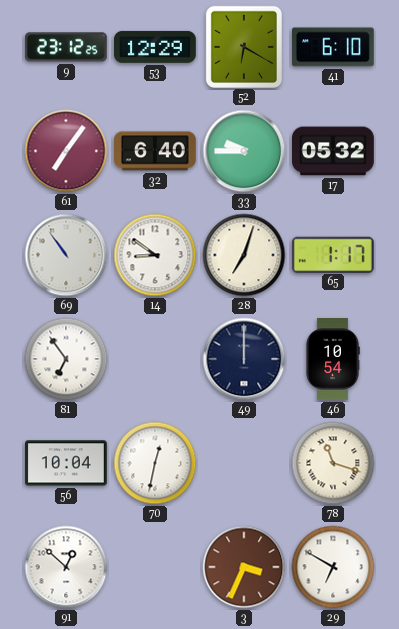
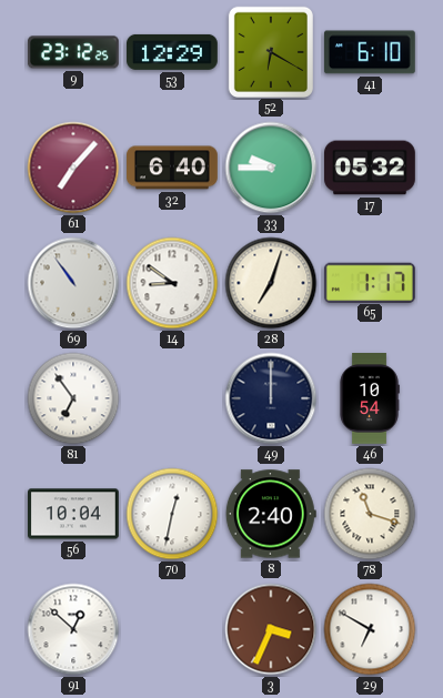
61: 7:06 -> 7:07 (73, 168)
8: none -> 2:40 (271, 514)
